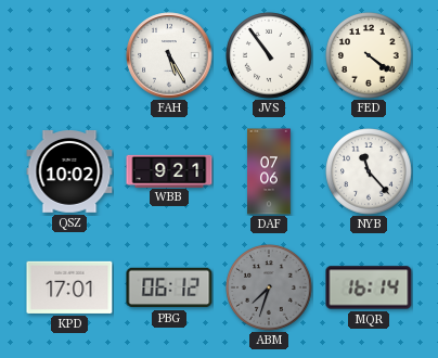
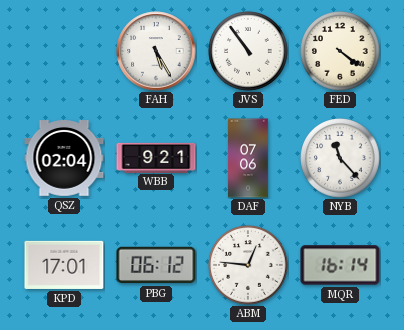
QSZ: 10:02 -> 02:04 (64, 159)
ABM: 7:33 -> 12:46 (248, 265)
ABM dial: grey -> white (248, 265)
